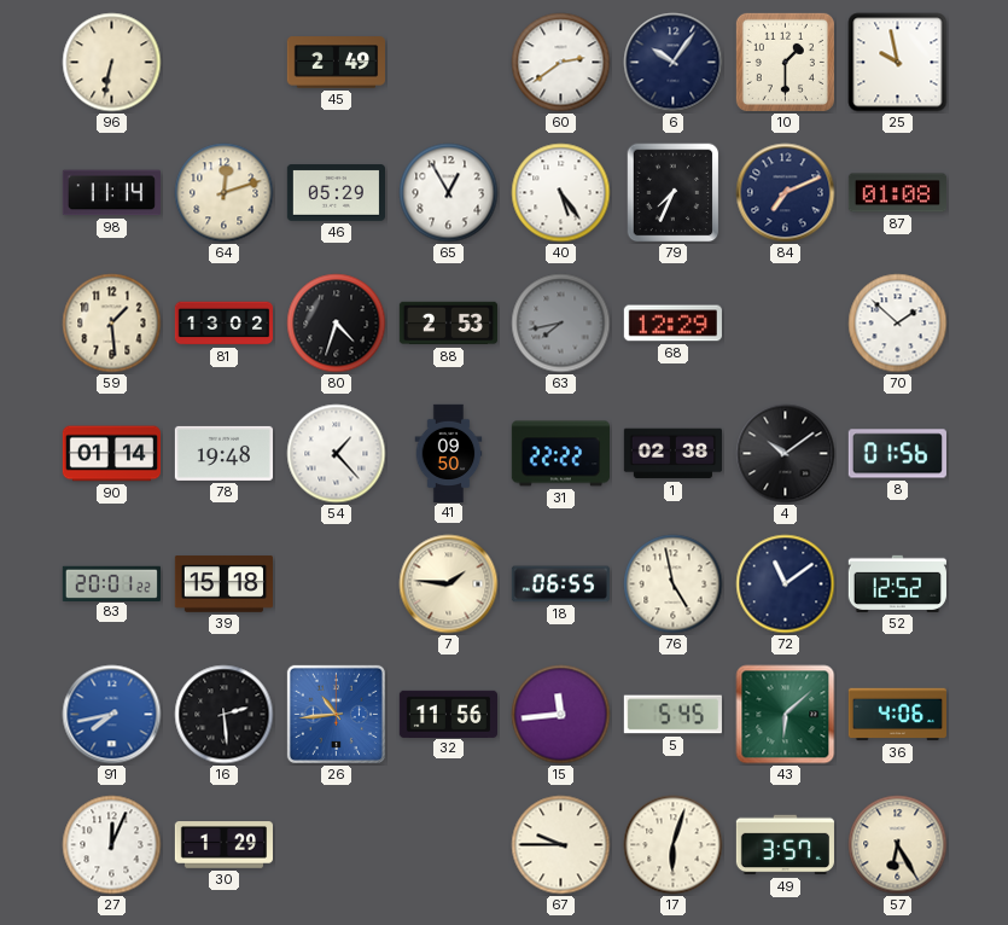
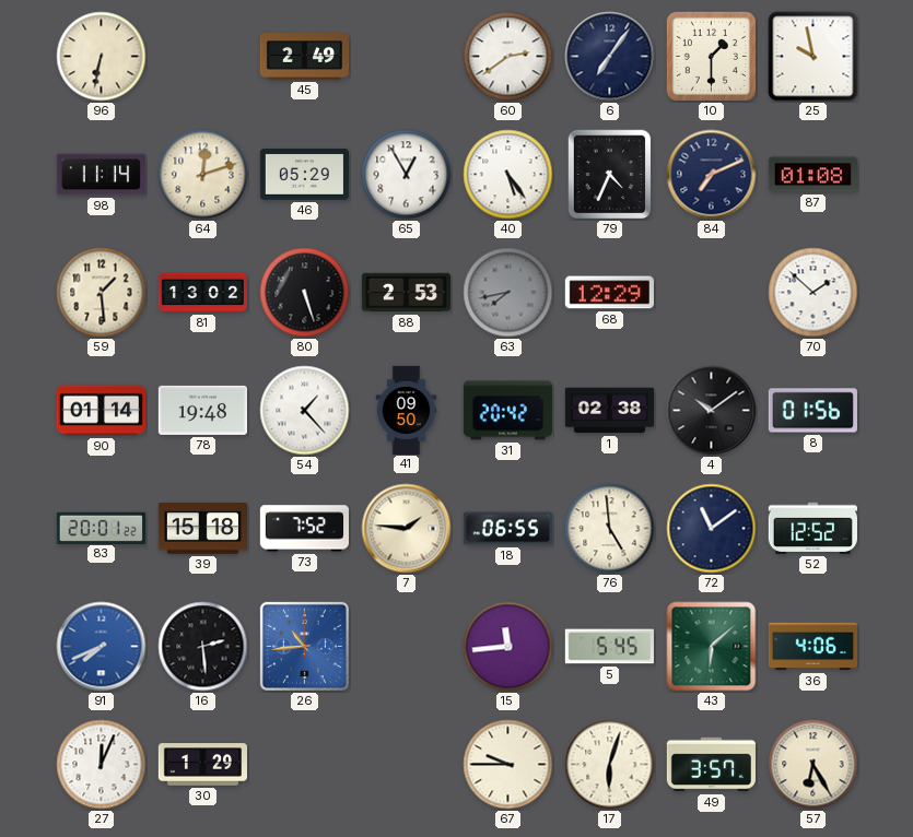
6: 10:06 -> 7:06 (610, 57)
79: 7:34 -> 4:34 (610, 175)
80: 4:33 -> 5:27 (305, 293)
31: 22:22 -> 20:42 (507, 411)
73: none -> 7:52 (304, 529)
76: 4:58 -> 4:59 (610, 529)
91: 7:43 -> 7:41 (102, 647)
32: 11:56 -> none (448, 714)
